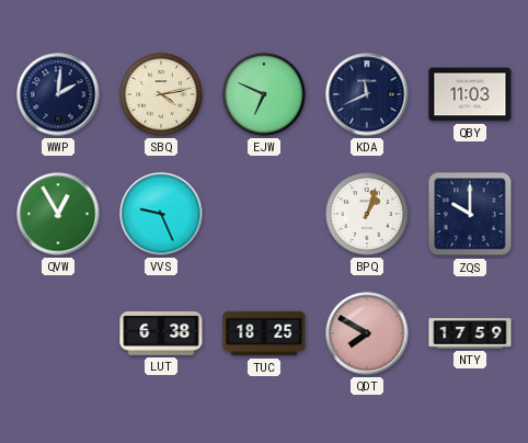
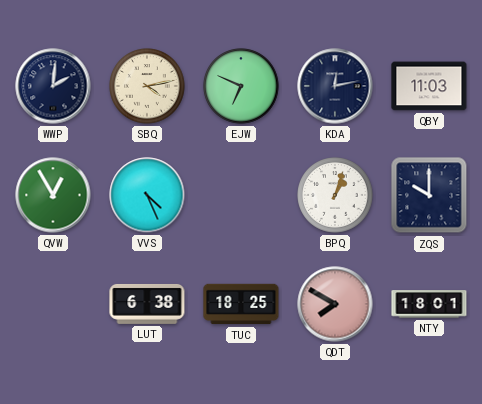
KDA: 11:41 -> 12:13 (335, 86)
VVS: 9:26 -> 4:26 (147, 195)
NTY: 17:59 -> 18:01 (429, 304)
